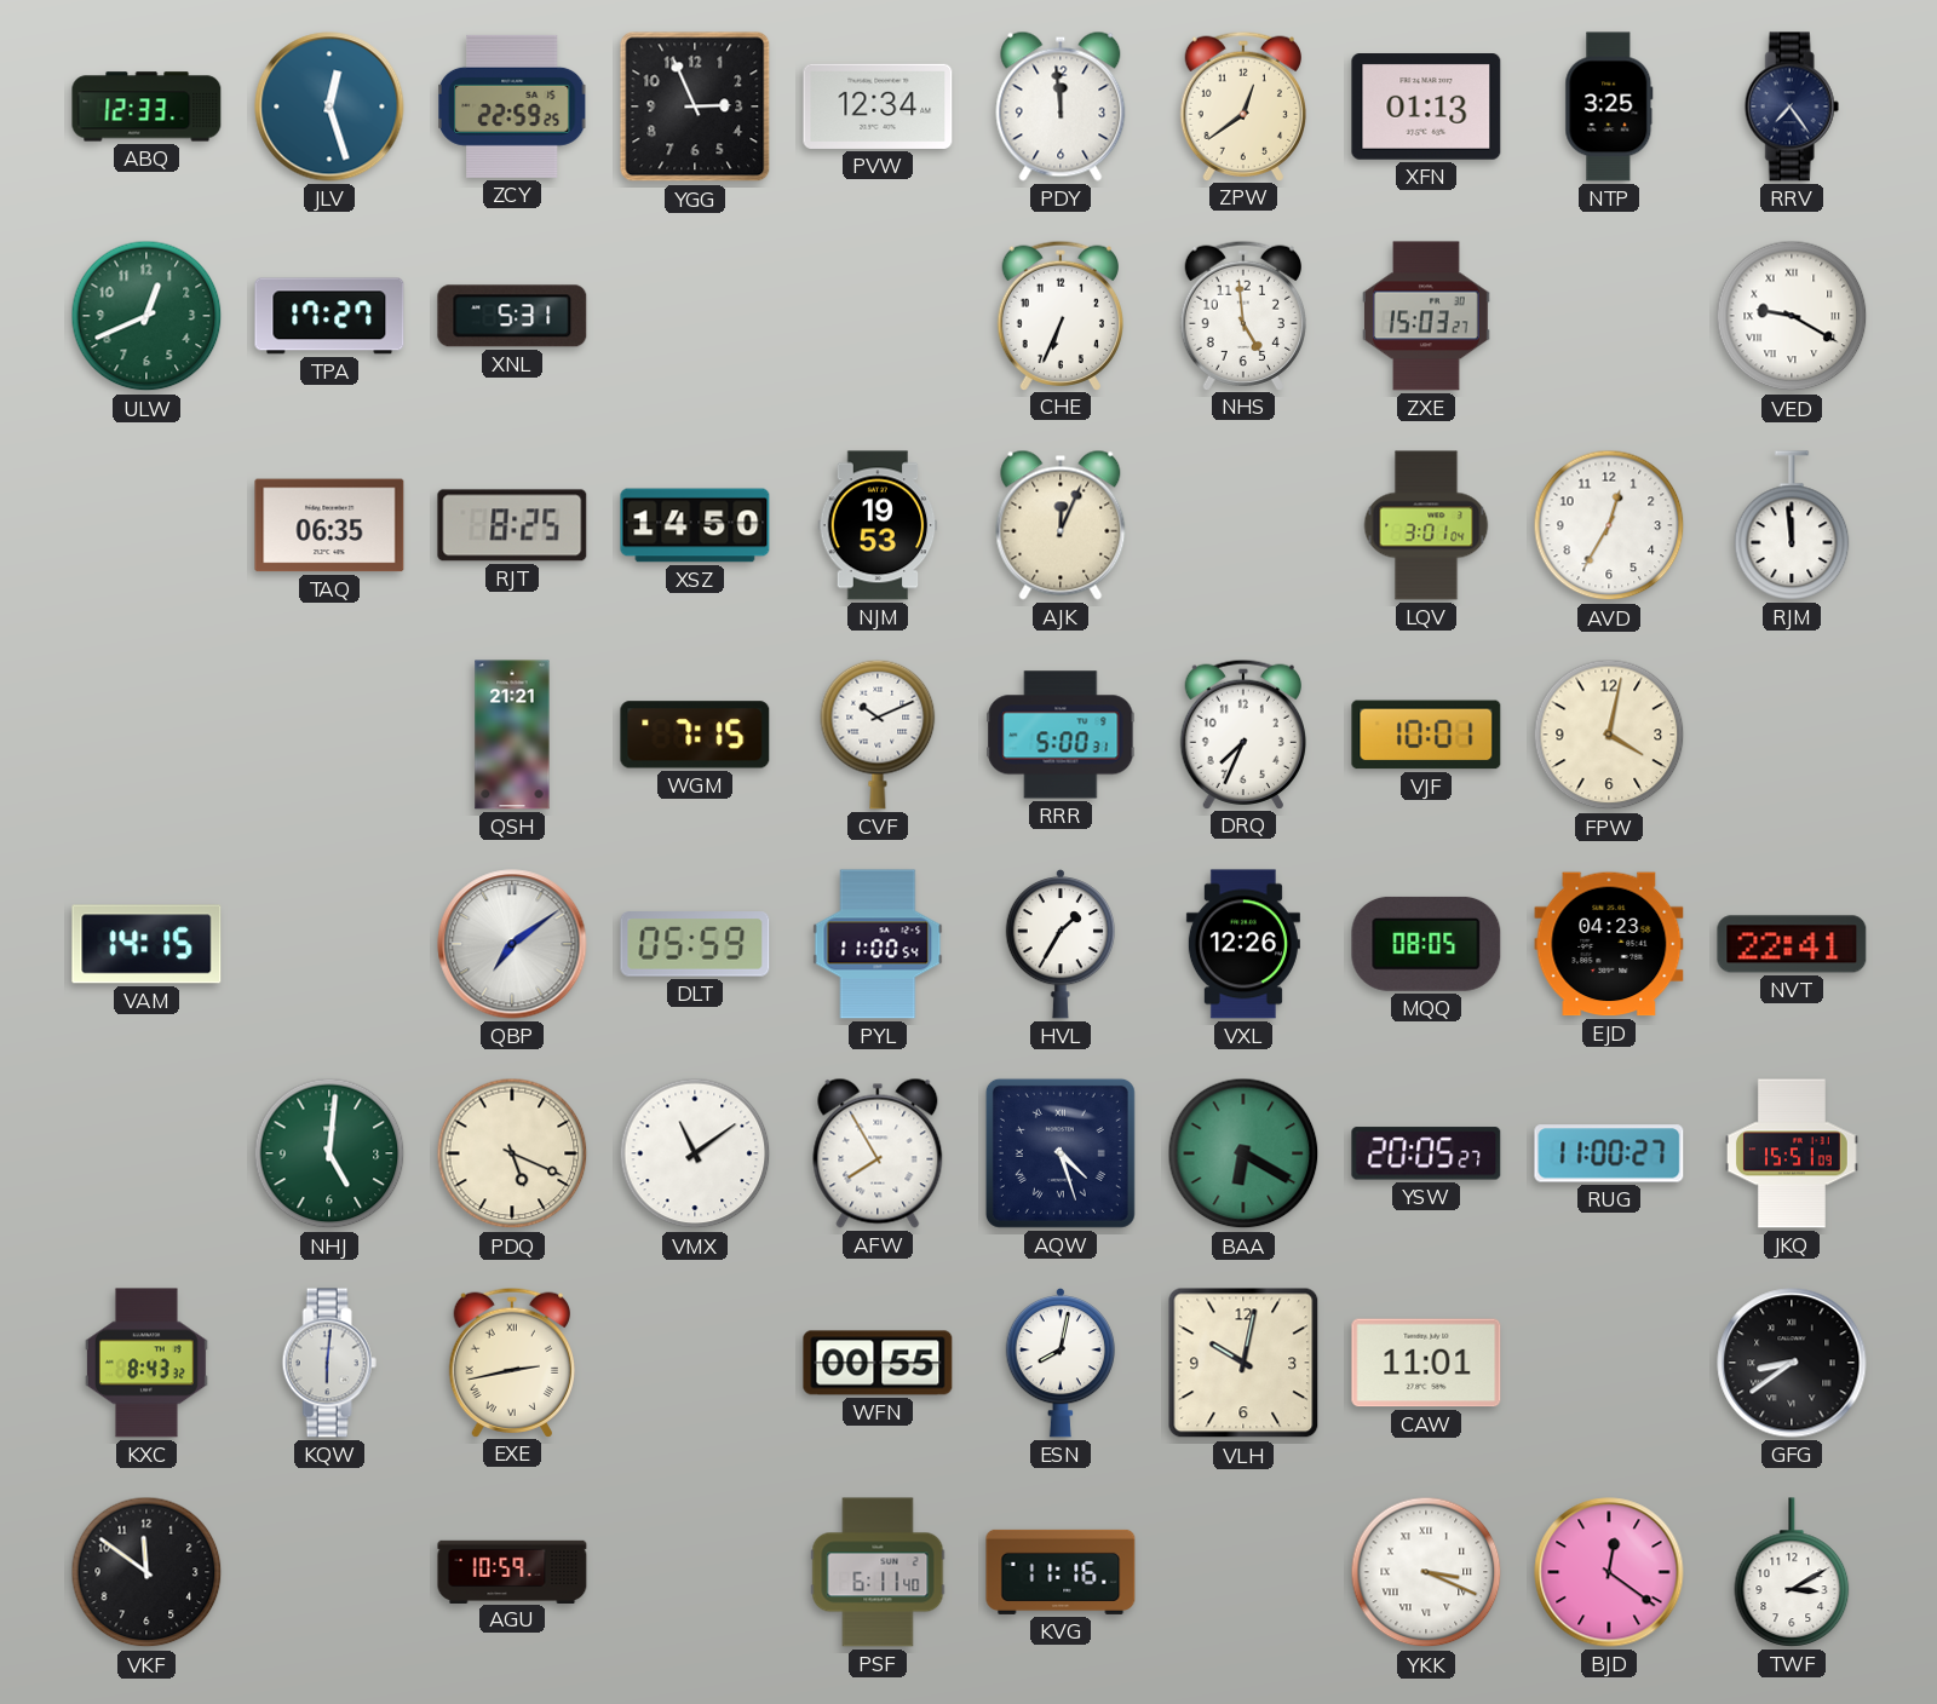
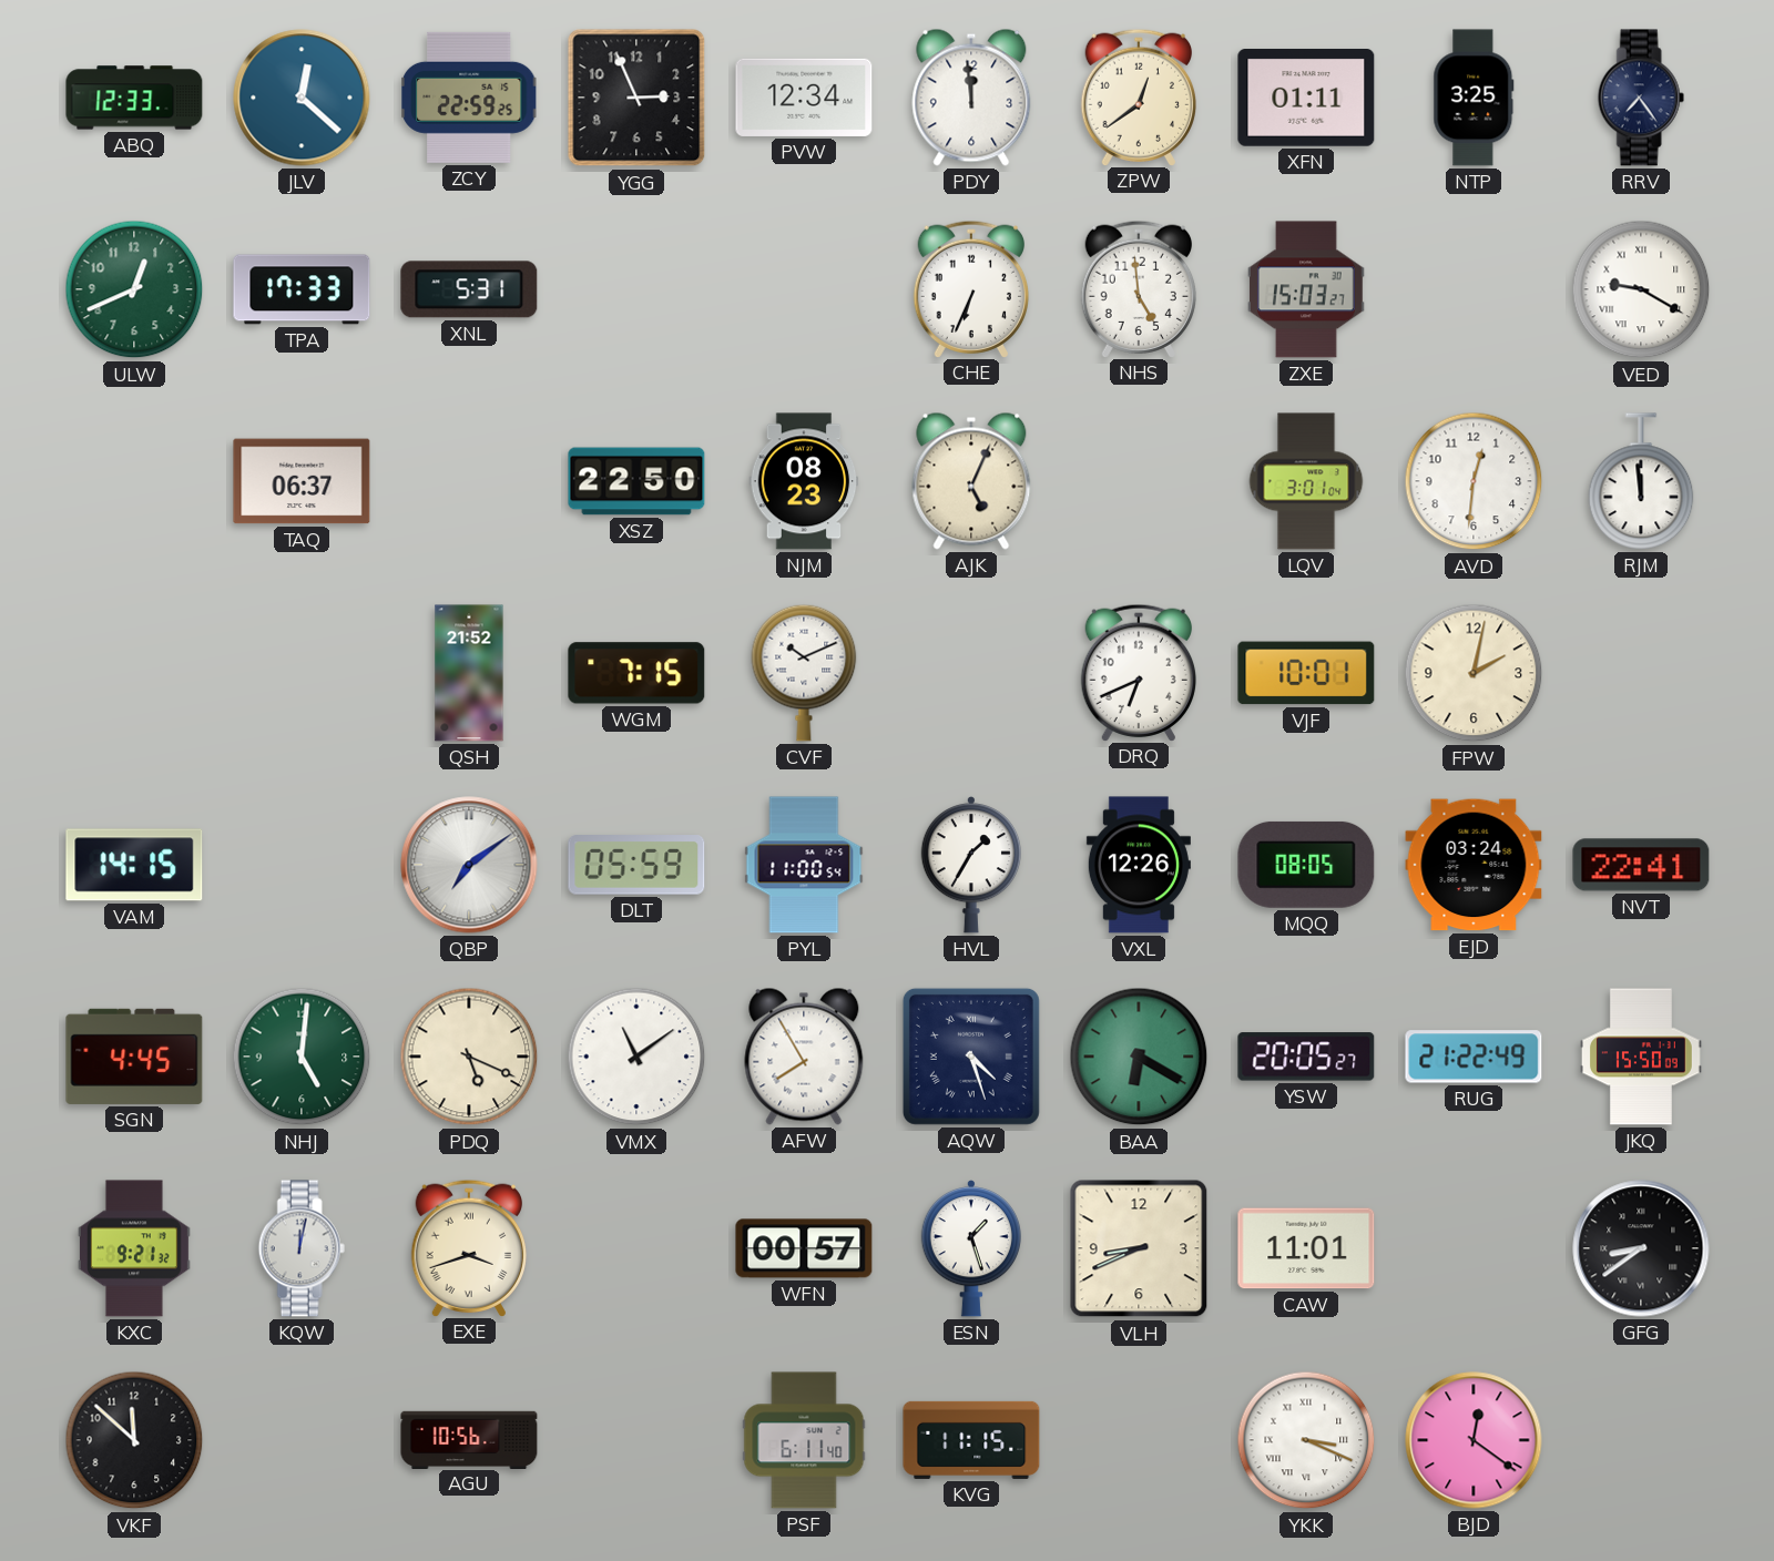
JLV: 12:27 -> 12:22 (302, 98)
XFN: 01:13 -> 01:11 (1306, 99)
TPA: 17:27 -> 17:33 (302, 289)
TAQ: 06:35 -> 06:37 (302, 481)
RJT: 8:25 -> none (512, 525)
XSZ: 14:50 -> 22:50 (636, 481)
NJM: 19:53 -> 08:23 (804, 481)
AJK: 12:04 -> 5:04 (971, 481)
AVD: 12:35 -> 12:31 (1474, 481)
QSH: 21:21 -> 21:52 (469, 673)
RRR: 5:00 -> none (1061, 735)
DRQ: 7:34 -> 6:41 (1138, 672)
FPW: 4:02 -> 2:02 (1474, 673)
EJD: 04:23 -> 03:24 (1474, 865)
SGN: none -> 4:45 (134, 1057)
RUG: 11:00 -> 21:22 (1474, 1057)
JKQ: 15:51 -> 15:50 (1641, 1057)
KXC: 8:43 -> 9:21 (134, 1248)
KQW: 6:01 -> 12:02 (302, 1248)
EXE: 2:43 -> 3:42 (468, 1247)
WFN: 00:55 -> 00:57 (804, 1248)
ESN: 8:02 -> 1:27 (970, 1249)
VLH: 10:02 -> 8:41 (1139, 1248)
VKF: 11:51 -> 11:52 (134, 1440)
AGU: 10:59 -> 10:56 (469, 1439)
KVG: 11:16 -> 11:15 (971, 1440)
TWF: 3:10 -> none (1792, 1572)
